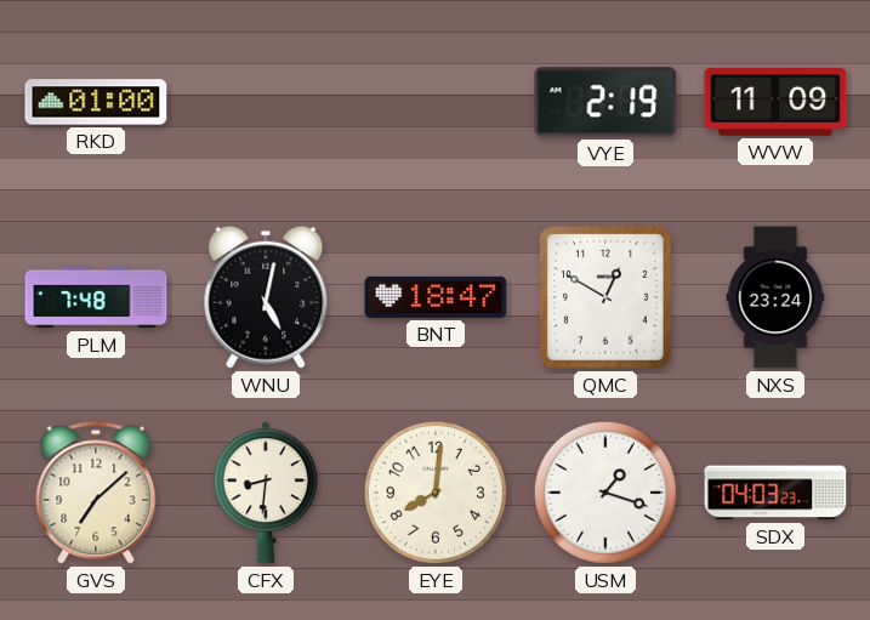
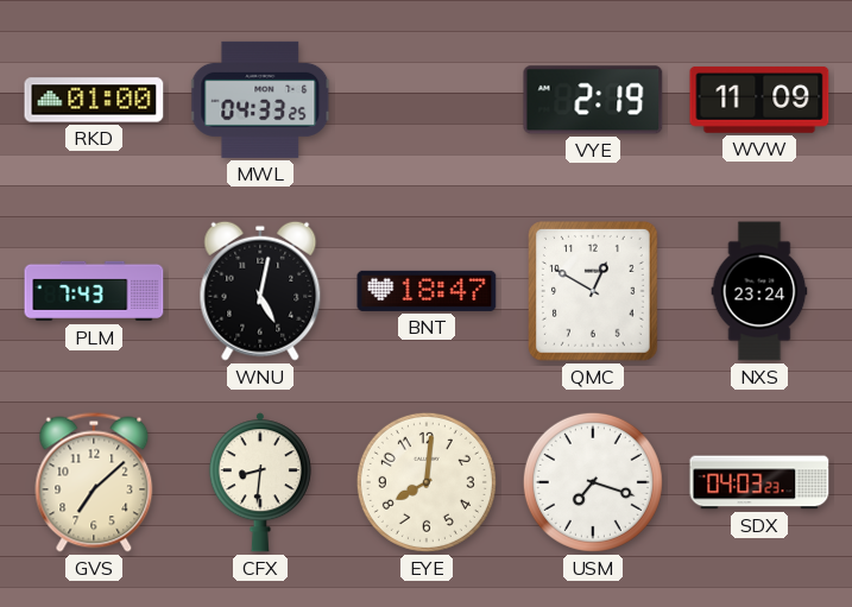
MWL: none -> 04:33 (261, 100)
PLM: 7:48 -> 7:43 (94, 291)
USM: 1:18 -> 7:18 (593, 482)
